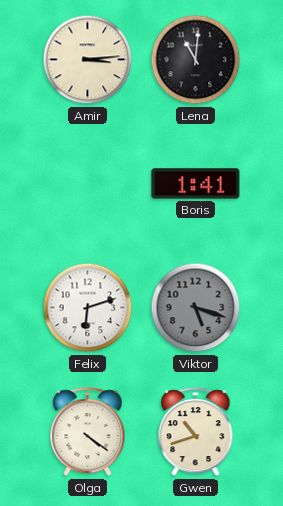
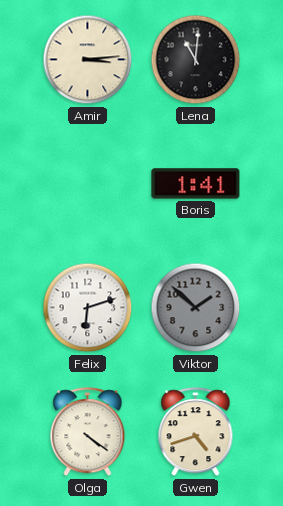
Viktor: 5:18 -> 1:52 (196, 308)
Gwen: 10:42 -> 4:42 (196, 432)
